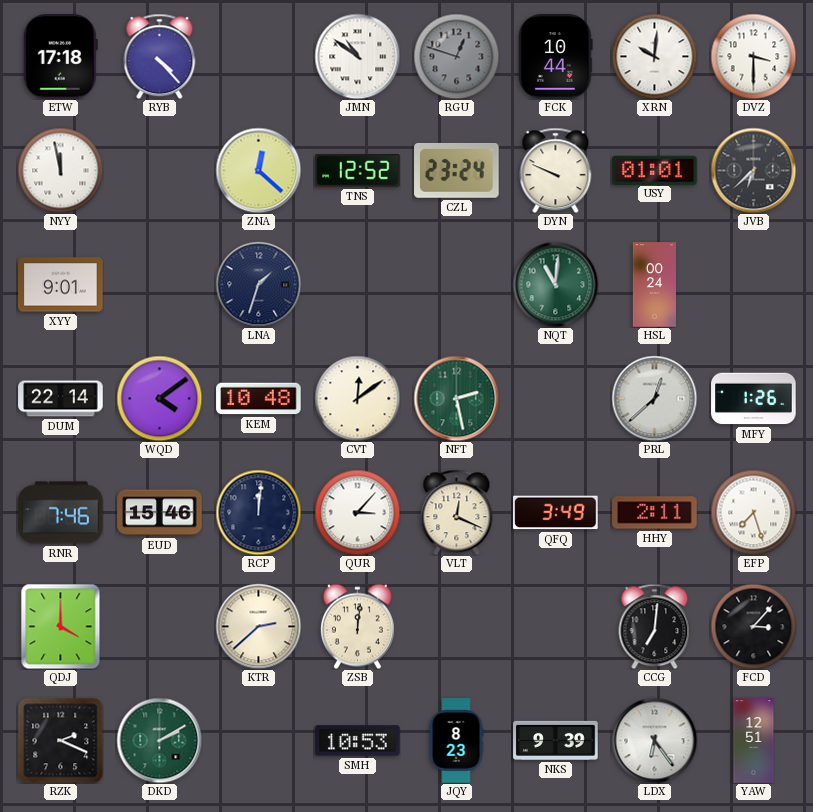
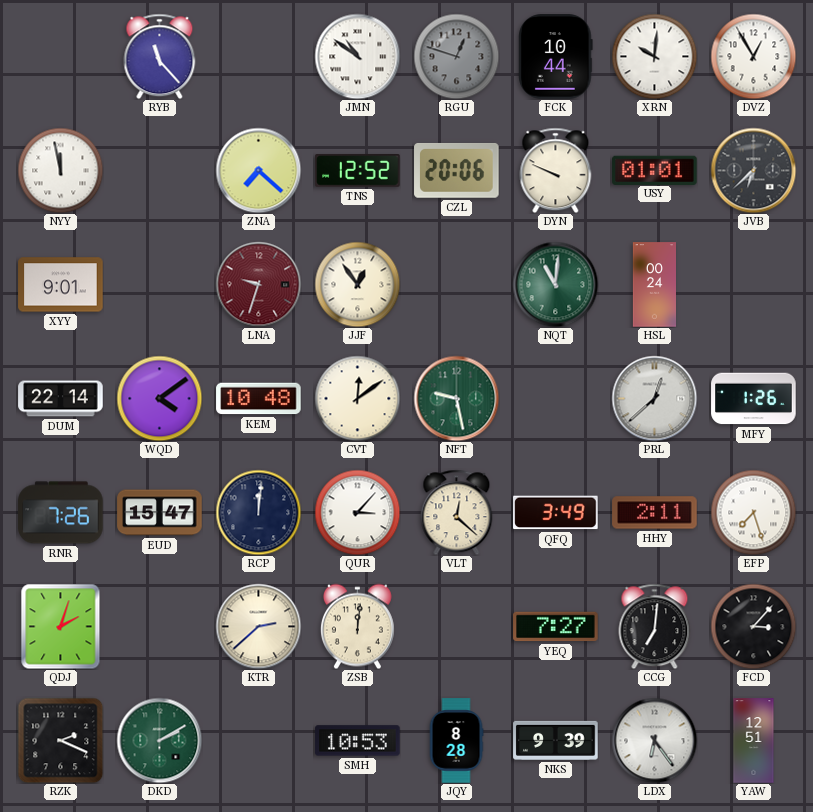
ETW: 17:18 -> none (60, 57)
RYB: 4:23 -> 11:23 (160, 56)
DVZ: 3:30 -> 12:55 (753, 56)
ZNA: 12:22 -> 7:22 (258, 170)
CZL: 23:24 -> 20:06 (457, 170)
LNA: 1:33 -> 9:33 (258, 284)
LNA dial: navy -> burgundy (258, 284)
JJF: none -> 12:54 (357, 284)
NFT: 2:28 -> 9:28 (456, 398)
RNR: 7:46 -> 7:26 (61, 513)
EUD: 15:46 -> 15:47 (160, 513)
VLT: 12:19 -> 12:22 (457, 512)
QDJ: 4:00 -> 2:03 (61, 626)
YEQ: none -> 7:27 (556, 627)
JQY: 8:23 -> 8:28 (456, 741)
